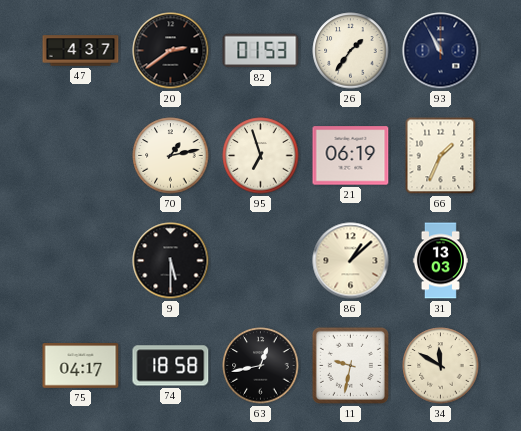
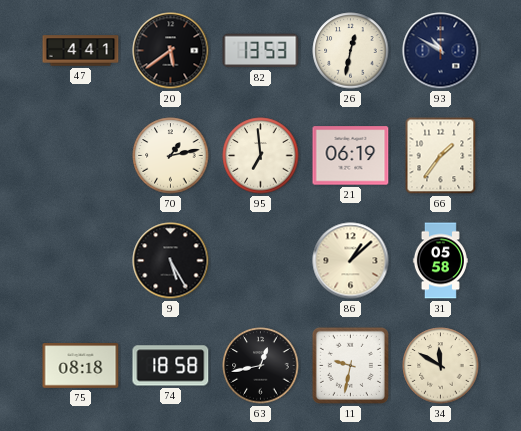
47: 4:37 -> 4:41 (81, 51)
20: 2:39 -> 5:39 (171, 51)
82: 01:53 -> 13:53 (261, 51)
26: 1:36 -> 12:32 (351, 51)
93: 10:55 -> 10:50 (441, 51)
95: 6:57 -> 6:59 (261, 156)
66: 1:34 -> 1:36 (441, 156)
9: 5:30 -> 5:25 (171, 261)
31: 13:03 -> 05:58 (440, 261)
75: 04:17 -> 08:18 (81, 366)
